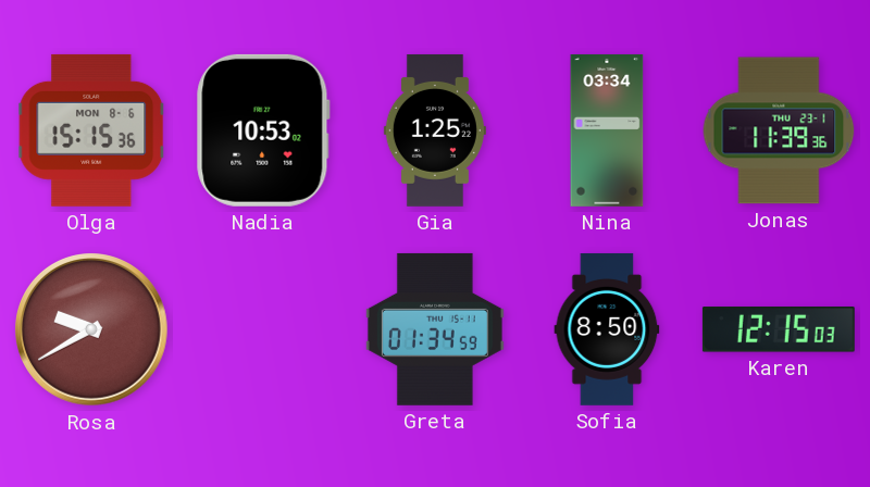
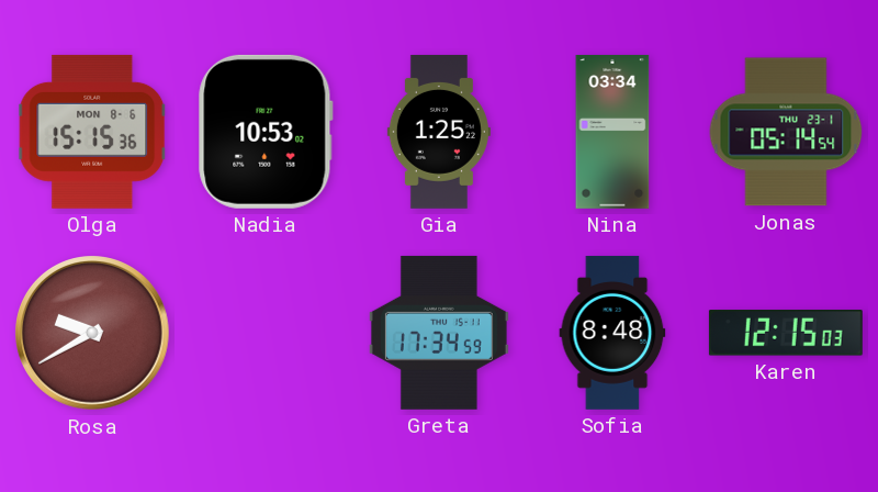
Jonas: 11:39 -> 05:14 (786, 132)
Greta: 01:34 -> 17:34 (439, 333)
Sofia: 8:50 -> 8:48 (612, 333)
